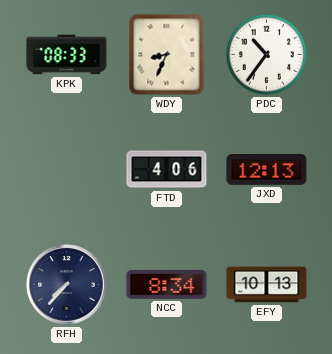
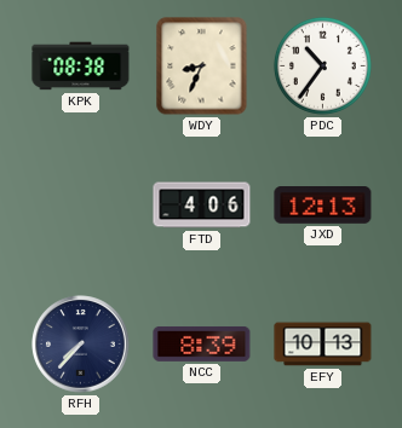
KPK: 08:33 -> 08:38 (81, 66)
NCC: 8:34 -> 8:39 (202, 345)
